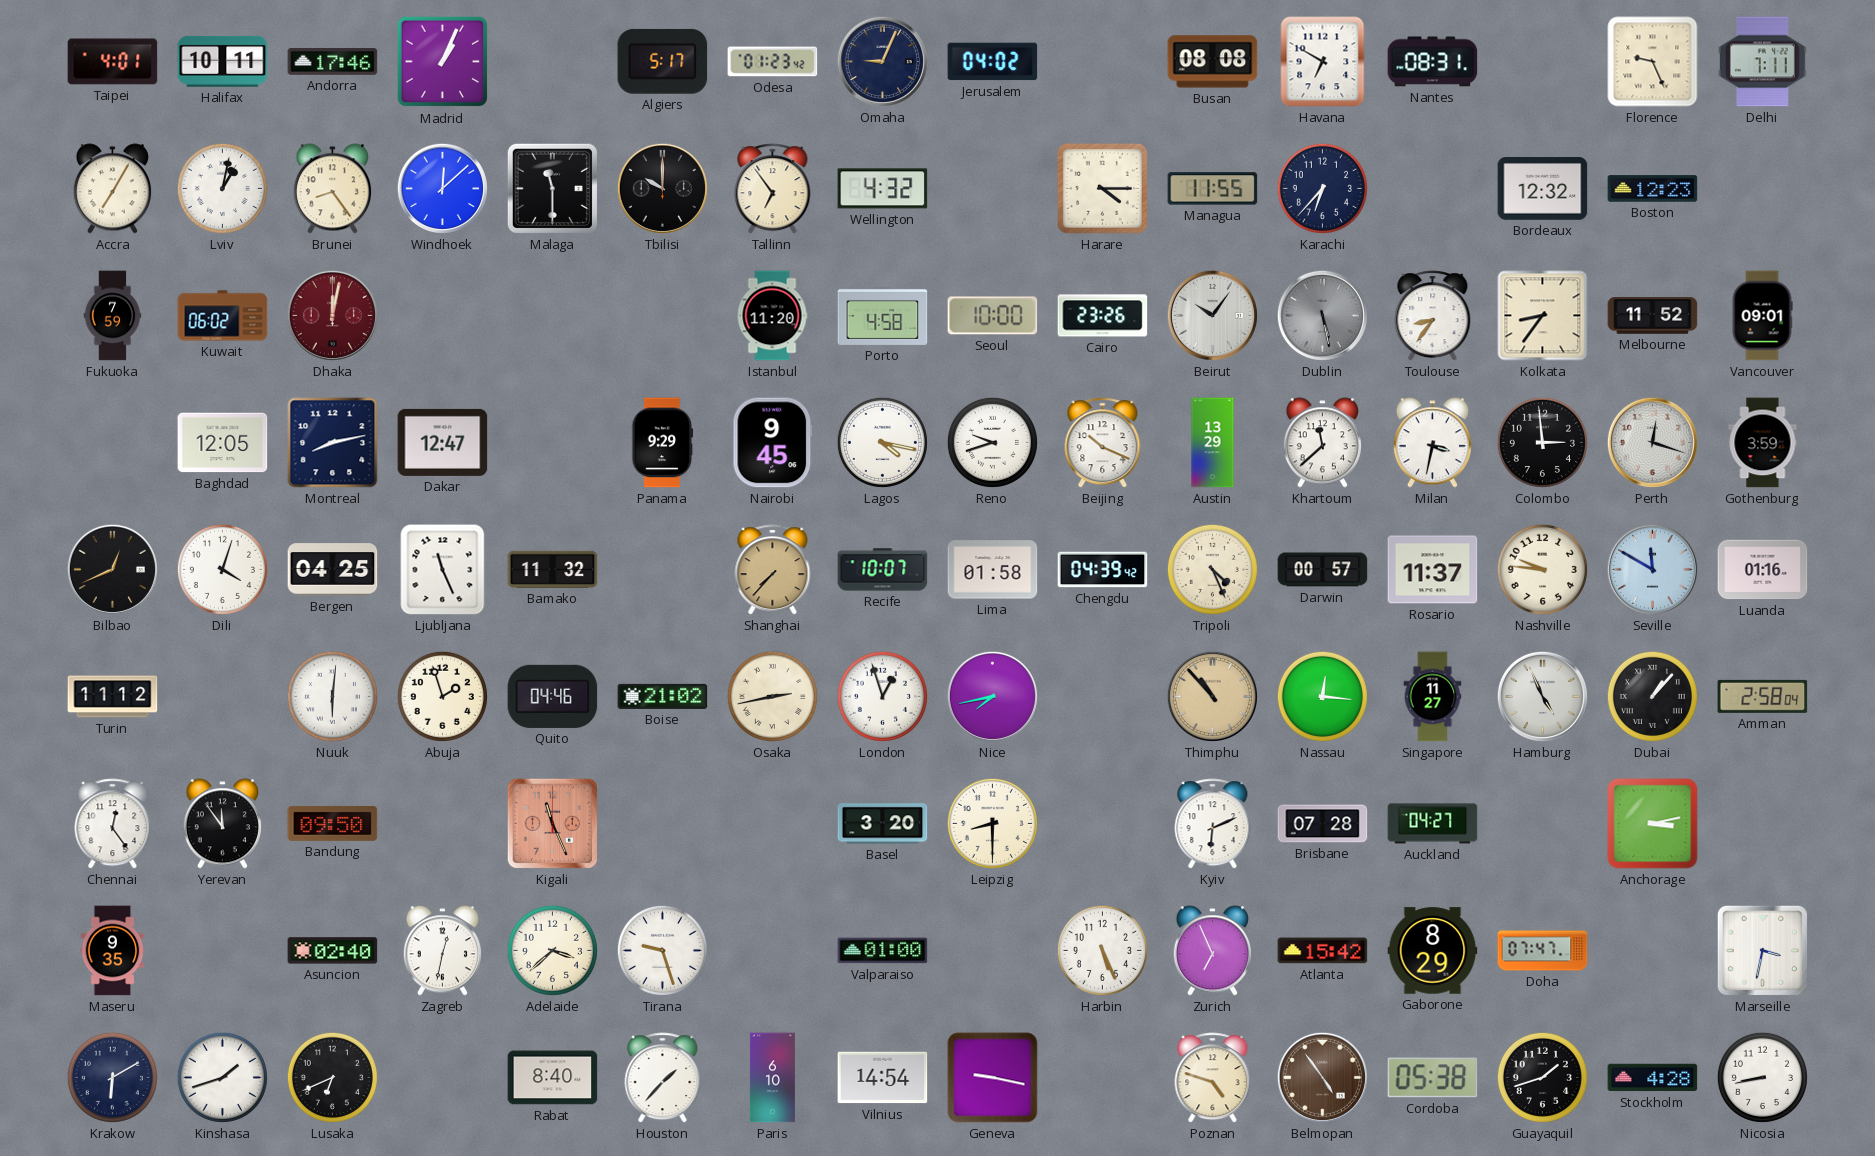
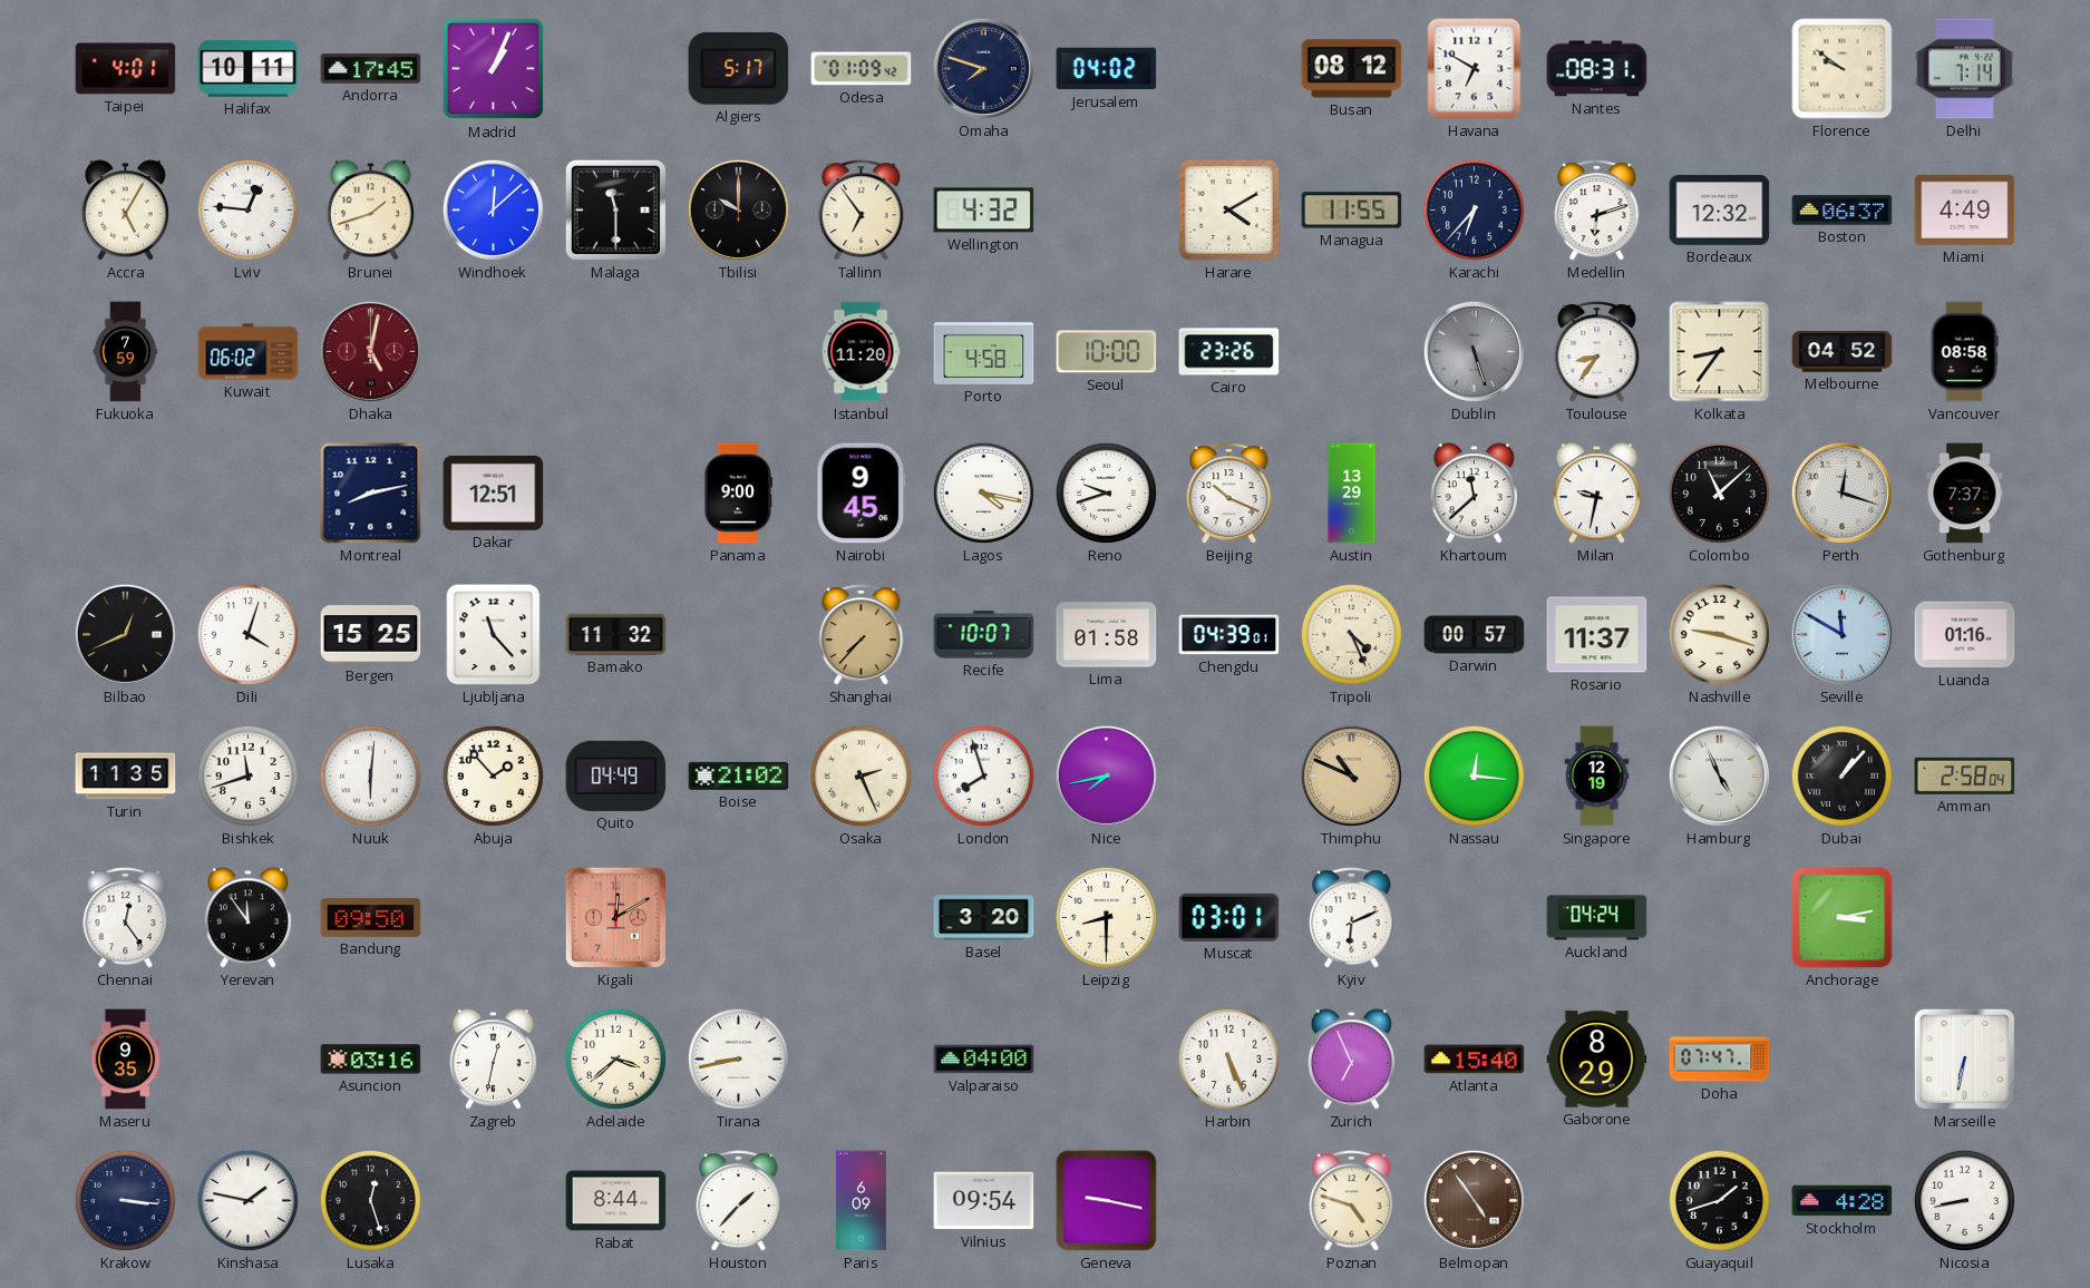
Andorra: 17:46 -> 17:45 (371, 69)
Odesa: 01:23 -> 01:09 (862, 69)
Omaha: 9:04 -> 7:48 (983, 68)
Busan: 08:08 -> 08:12 (1352, 69)
Florence: 9:26 -> 9:51 (1843, 69)
Delhi: 7:11 -> 7:14 (1964, 69)
Accra: 7:05 -> 5:05 (125, 211)
Lviv: 1:02 -> 12:46 (247, 209)
Brunei: 8:24 -> 1:42 (370, 211)
Harare: 4:15 -> 4:10 (1228, 209)
Medellin: none -> 6:12 (1597, 211)
Boston: 12:23 -> 06:37 (1843, 211)
Miami: none -> 4:49 (1965, 209)
Dhaka: 12:02 -> 5:02 (370, 351)
Beirut: 10:06 -> none (1212, 315)
Dublin: 5:28 -> 5:27 (1474, 351)
Melbourne: 11:52 -> 04:52 (1843, 352)
Vancouver: 09:01 -> 08:58 (1964, 352)
Baghdad: 12:05 -> none (223, 443)
Dakar: 12:47 -> 12:51 (494, 492)
Panama: 9:29 -> 9:00 (739, 494)
Milan: 3:32 -> 9:32 (1596, 494)
Colombo: 2:59 -> 11:08 (1719, 492)
Gothenburg: 3:59 -> 7:37 (1965, 494)
Bergen: 04:25 -> 15:25 (371, 635)
Ljubljana: 11:26 -> 11:23 (494, 635)
Chengdu: 04:39:42 -> 04:39:01 (1229, 635)
Nashville: 9:46 -> 9:18 (1719, 634)
Turin: 11:12 -> 11:35 (126, 777)
Bishkek: none -> 11:42 (247, 775)
Abuja: 1:57 -> 1:53 (493, 775)
Quito: 04:46 -> 04:49 (616, 775)
Osaka: 2:43 -> 2:26 (861, 775)
London: 12:57 -> 7:57 (983, 775)
Thimphu: 10:53 -> 10:49 (1351, 775)
Singapore: 11:27 -> 12:19 (1597, 777)
Kigali: 11:26 -> 12:10 (615, 917)
Muscat: none -> 03:01 (1229, 917)
Brisbane: 07:28 -> none (1323, 824)
Auckland: 04:27 -> 04:24 (1597, 918)
Asuncion: 02:40 -> 03:16 (371, 1060)
Tirana: 9:27 -> 8:43 (738, 1058)
Valparaiso: 01:00 -> 04:00 (984, 1060)
Atlanta: 15:42 -> 15:40 (1475, 1060)
Marseille: 3:32 -> 6:32 (1964, 1058)
Krakow: 6:10 -> 3:16 (125, 1200)
Kinshasa: 1:42 -> 1:47 (247, 1200)
Lusaka: 6:41 -> 12:27 (370, 1200)
Rabat: 8:40 -> 8:44 (616, 1201)
Paris: 6:10 -> 6:09 (861, 1201)
Vilnius: 14:54 -> 09:54 (984, 1201)
Cordoba: 05:38 -> none (1433, 1078)
